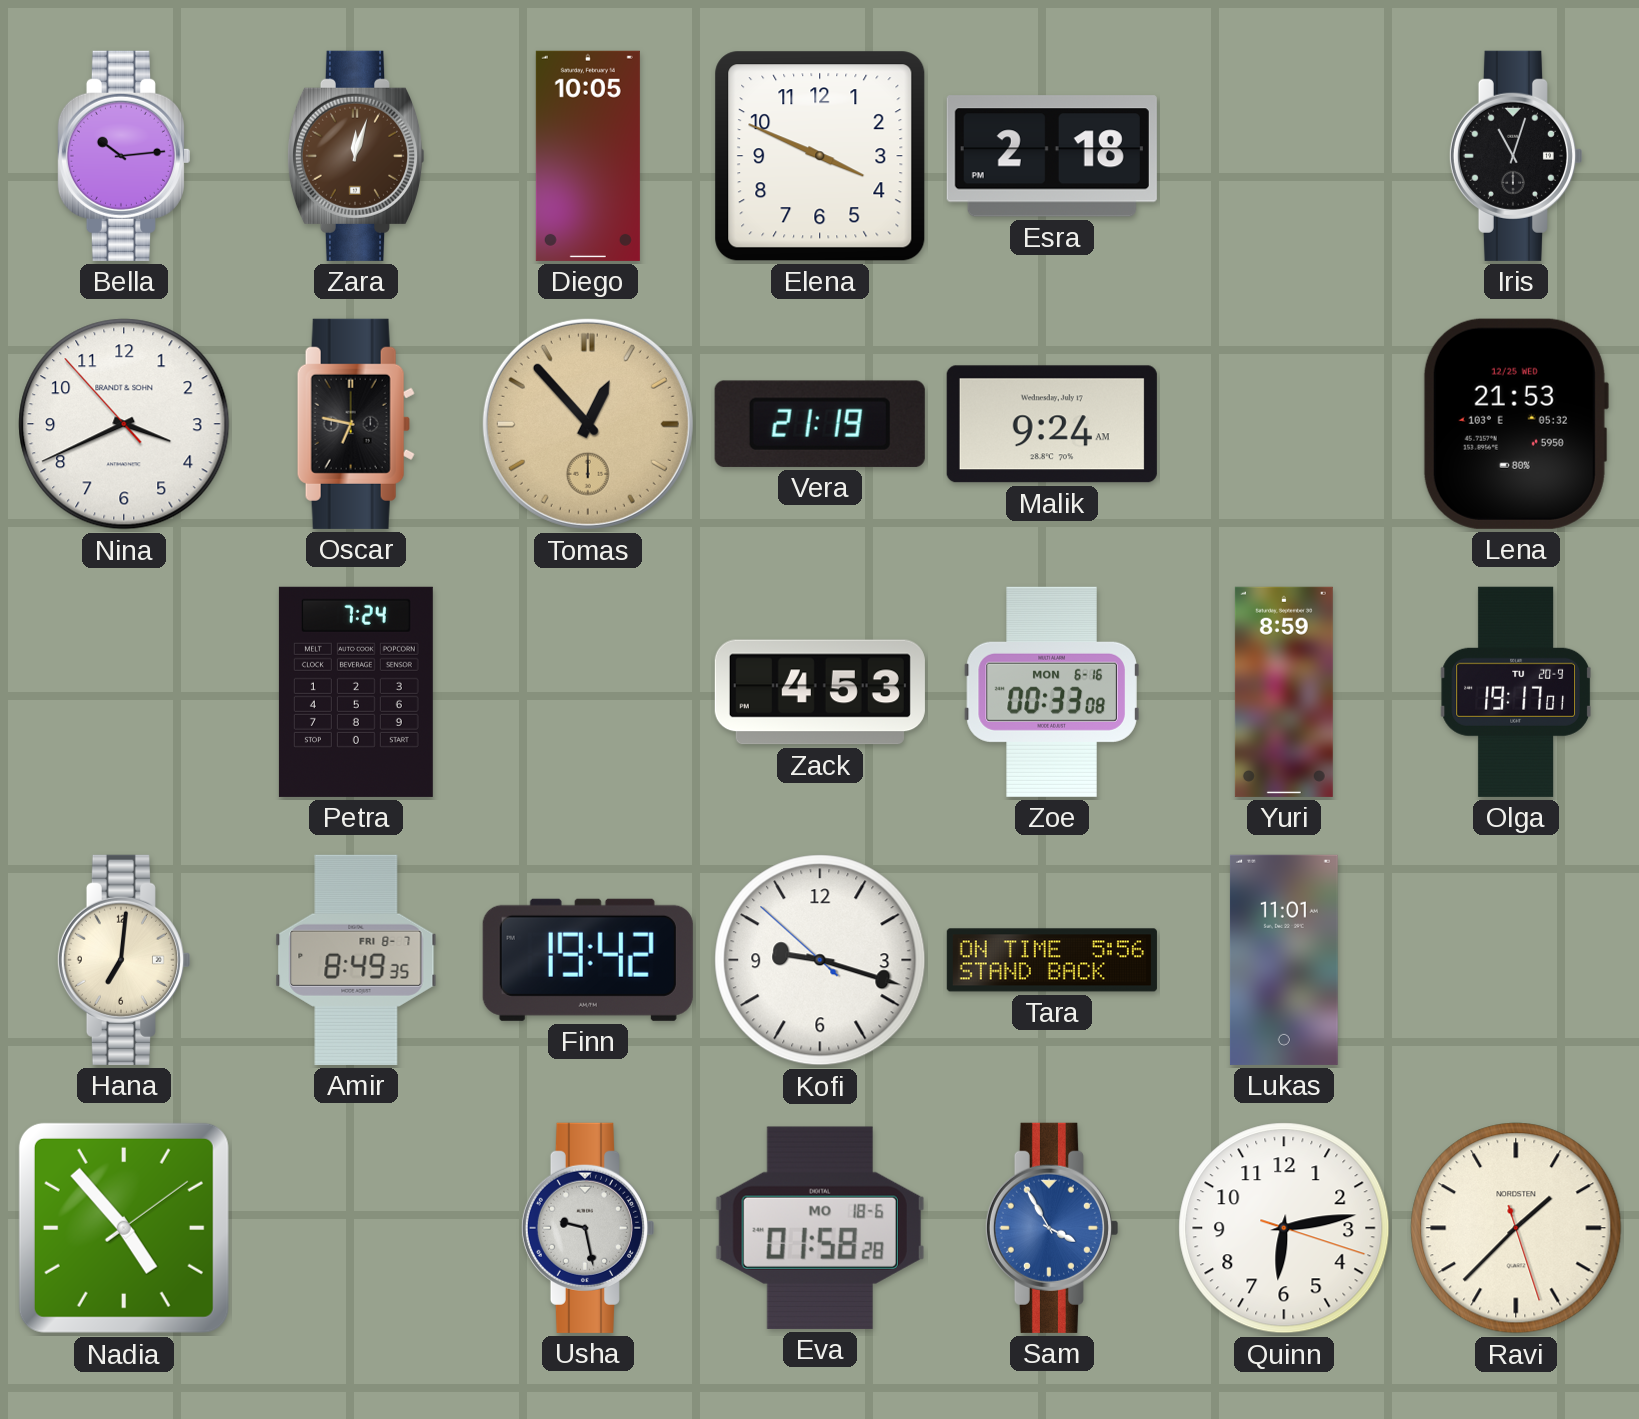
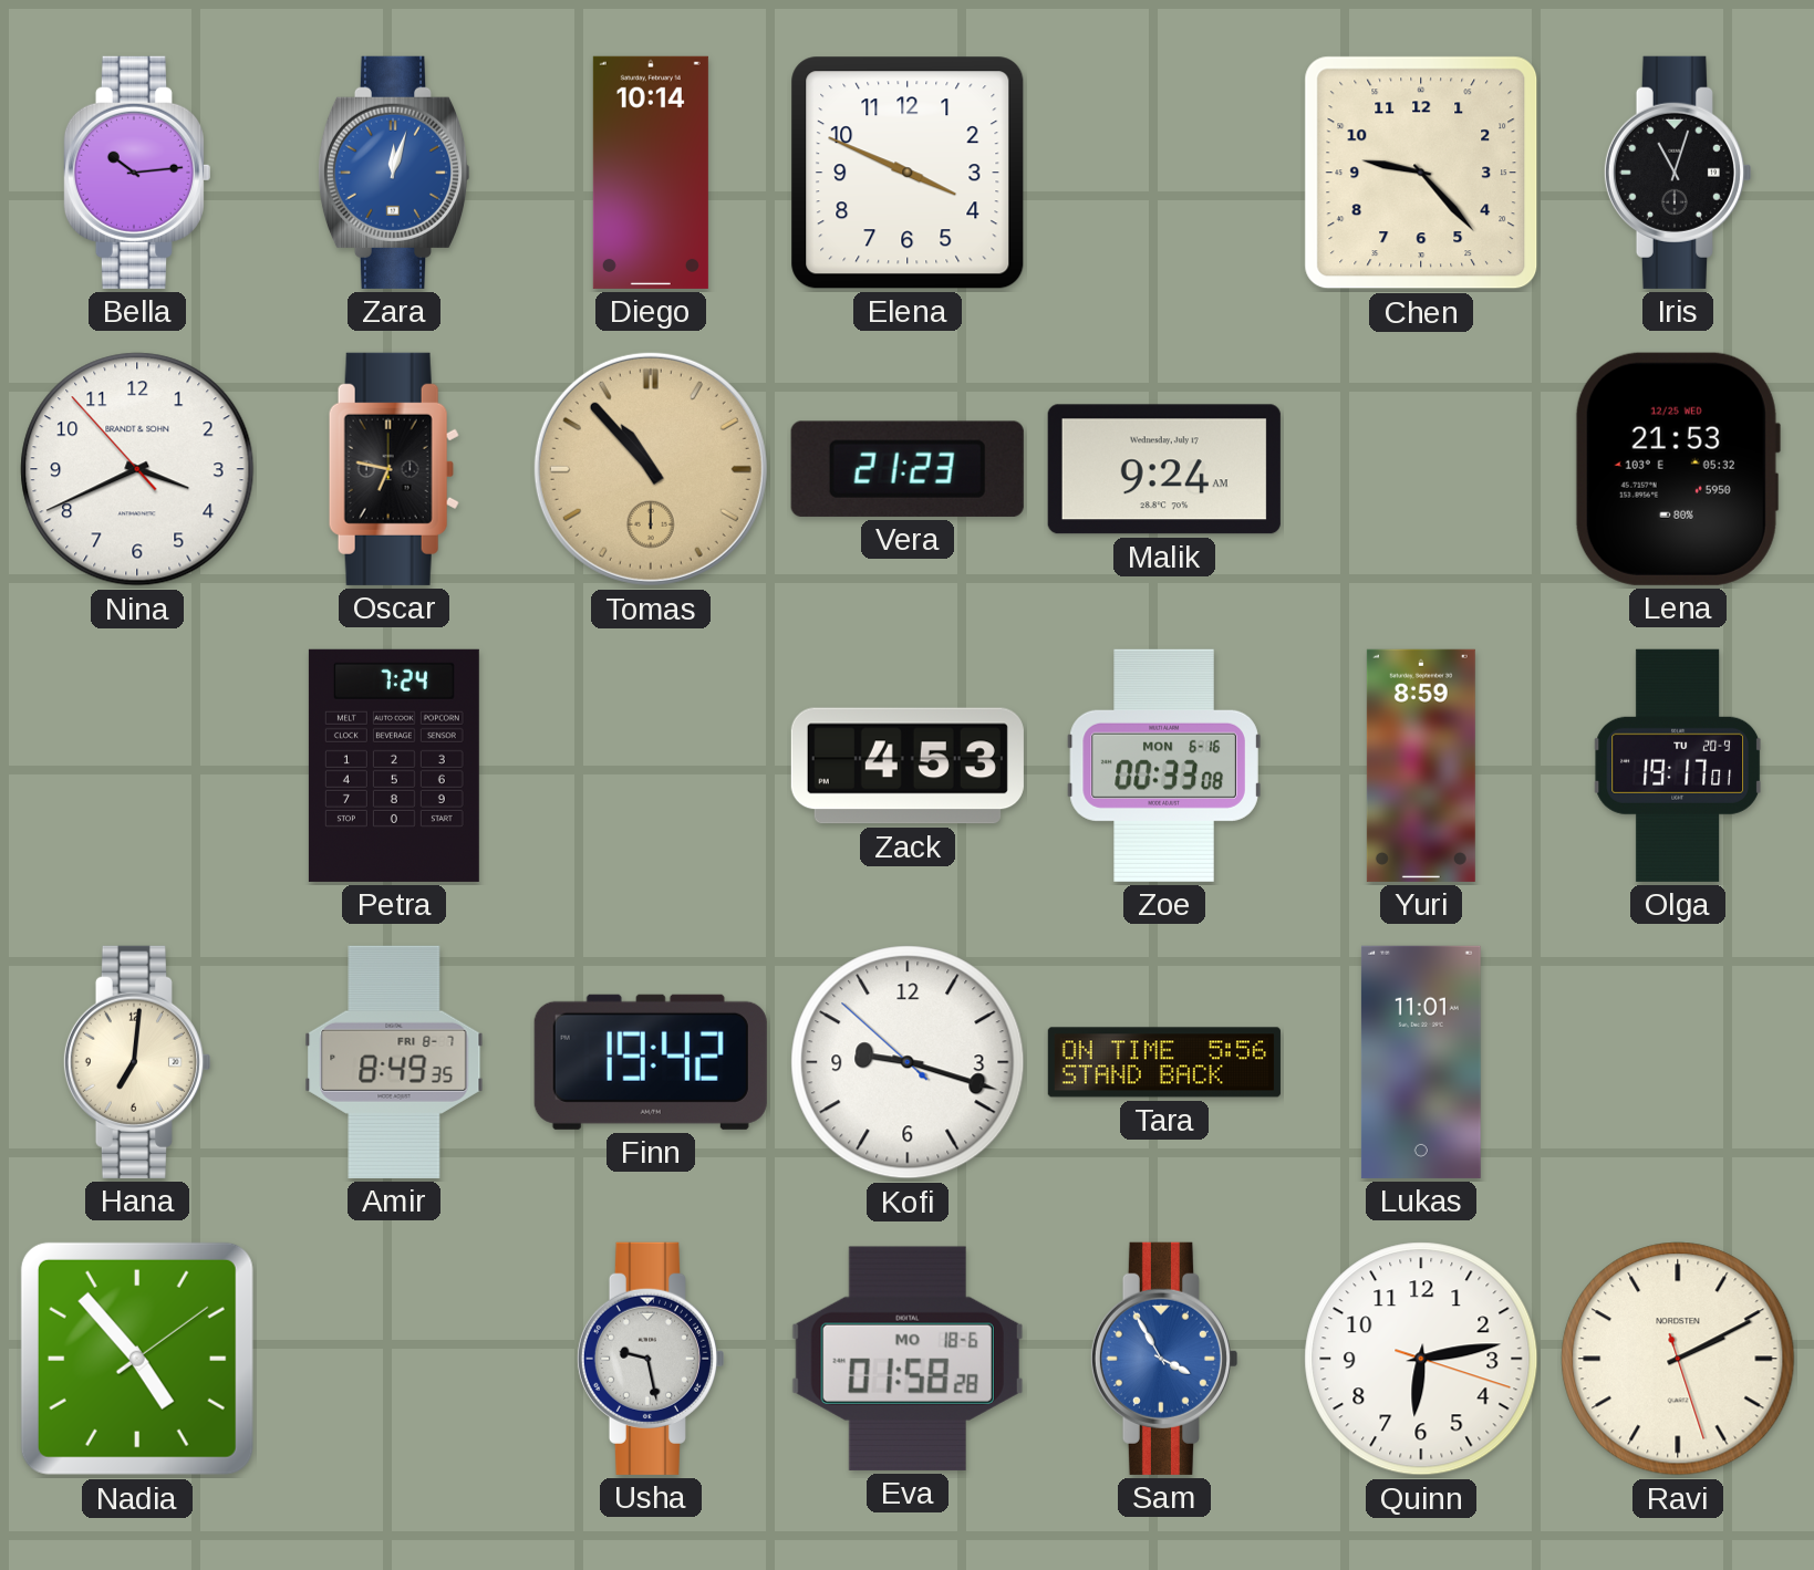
Zara dial: brown -> blue (394, 173)
Diego: 10:05 -> 10:14 (651, 173)
Esra: 2:18 -> none (1052, 156)
Chen: none -> 9:23 (1421, 173)
Tomas: 12:53 -> 10:53 (651, 469)
Vera: 21:19 -> 21:23 (908, 469)
Ravi: 1:37 -> 2:10 (1678, 1359)
